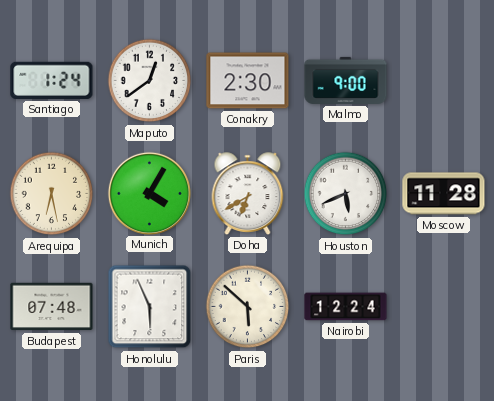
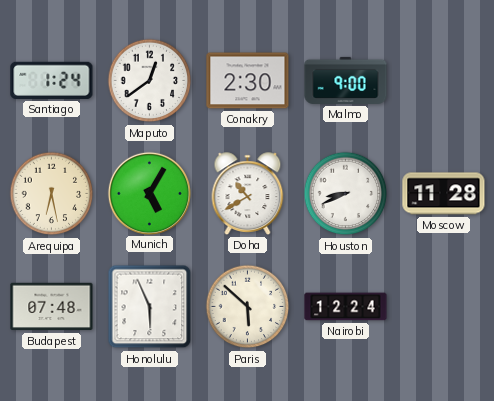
Munich: 4:05 -> 5:05 (149, 193)
Doha: 6:40 -> 10:40 (248, 194)
Houston: 5:41 -> 8:41 (346, 194)
